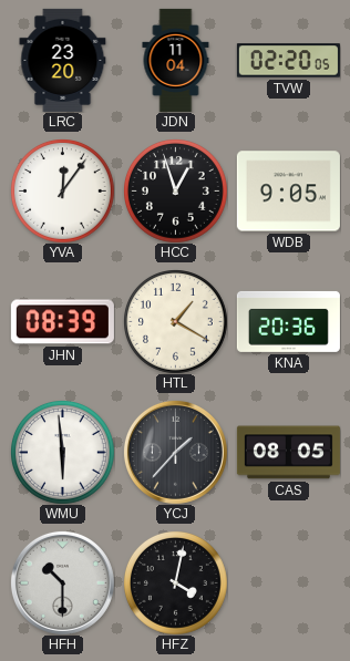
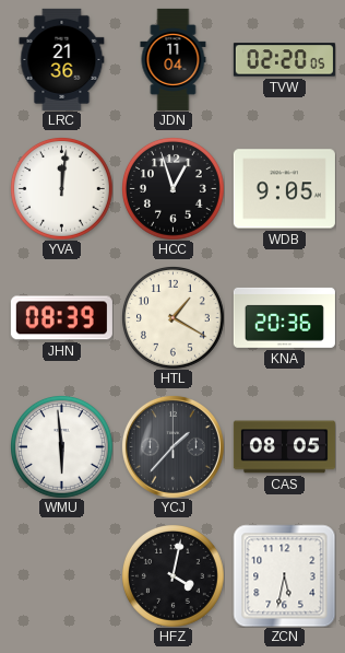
LRC: 23:20 -> 21:36 (62, 59)
YVA: 12:06 -> 12:01 (62, 189)
HFH: 10:30 -> none (62, 582)
ZCN: none -> 5:32 (284, 575)
